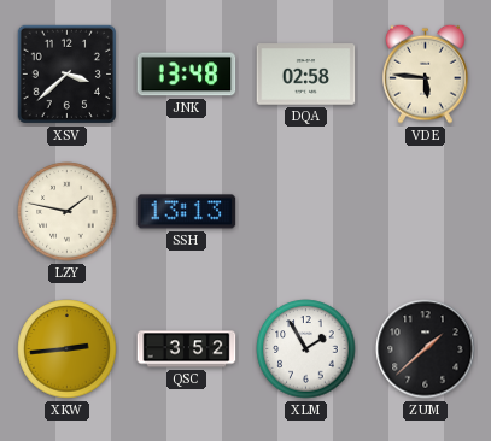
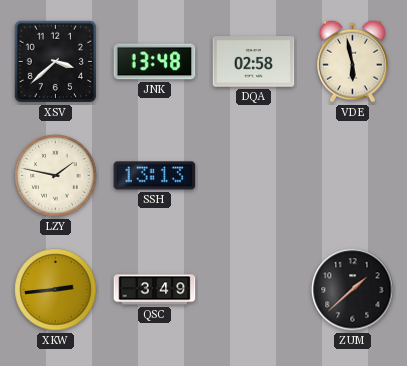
VDE: 5:46 -> 5:58 (353, 61)
QSC: 3:52 -> 3:49 (155, 290)
XLM: 1:55 -> none (306, 349)
